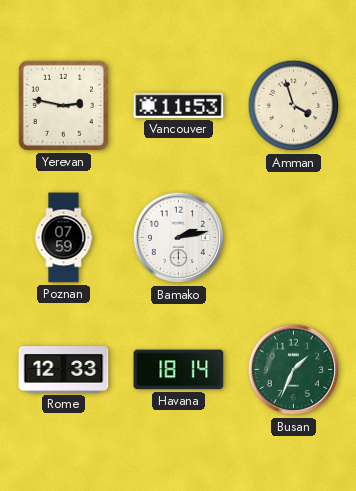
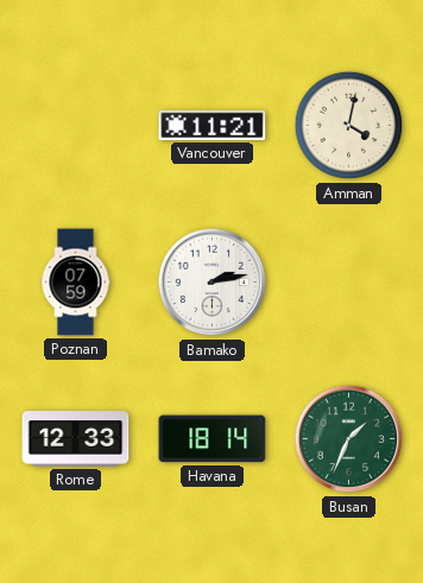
Yerevan: 2:47 -> none (63, 105)
Vancouver: 11:53 -> 11:21 (213, 125)
Amman: 3:57 -> 4:02 (349, 126)
